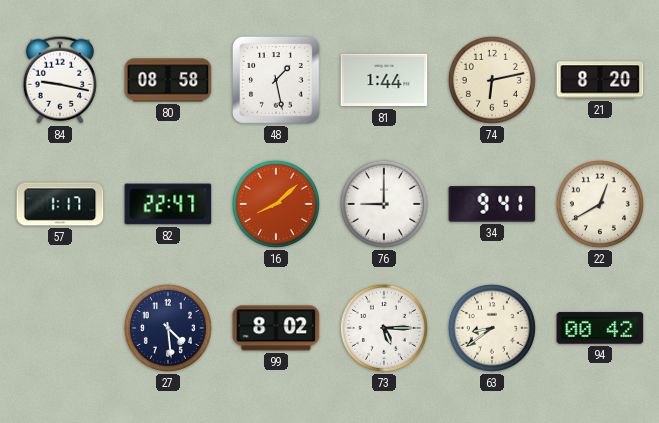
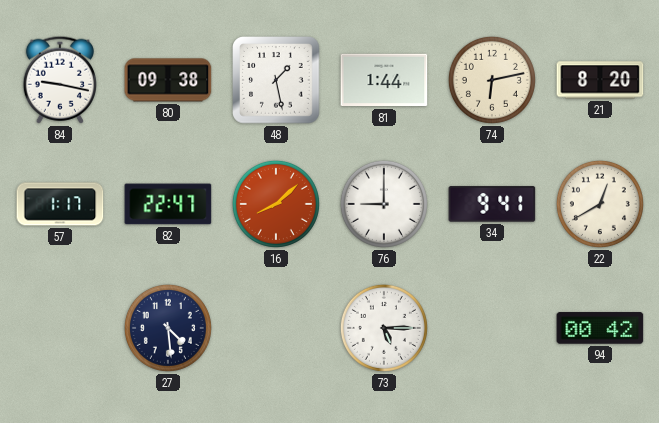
80: 08:58 -> 09:38 (168, 80)
99: 8:02 -> none (276, 328)
63: 8:39 -> none (492, 328)
